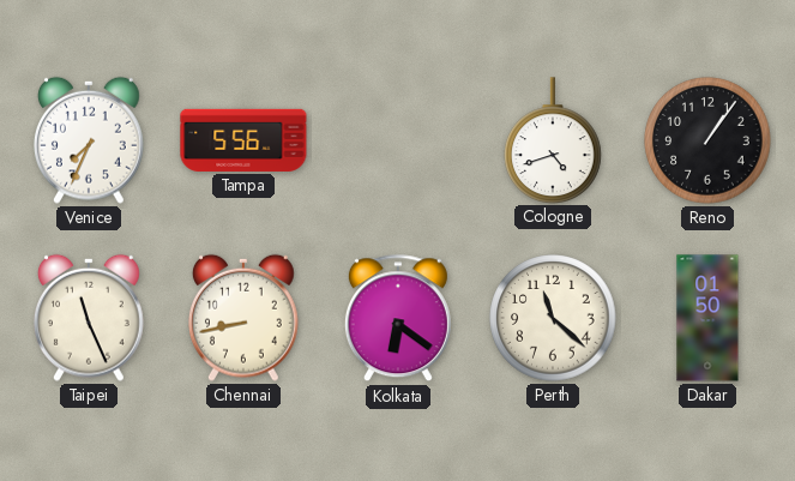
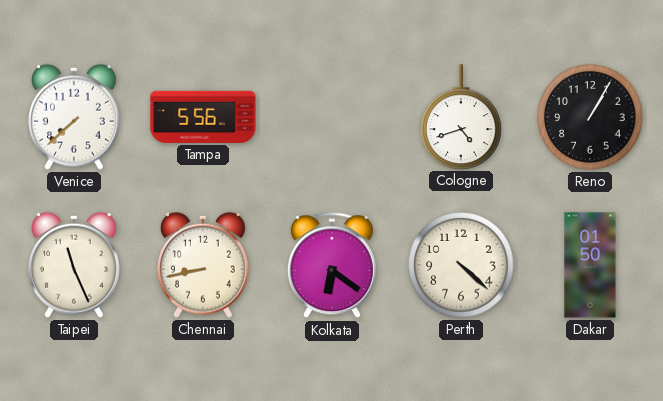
Venice: 7:34 -> 7:38 (75, 117)
Reno: 1:06 -> 1:05 (590, 117)
Perth: 11:22 -> 4:22 (461, 265)
